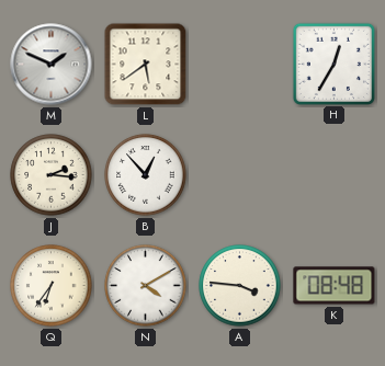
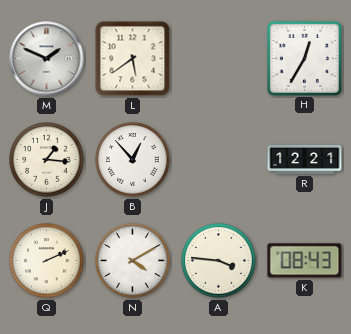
J: 2:16 -> 1:16 (47, 160)
R: none -> 12:21 (305, 160)
Q: 6:36 -> 2:11 (47, 261)
K: 08:48 -> 08:43 (305, 261)
